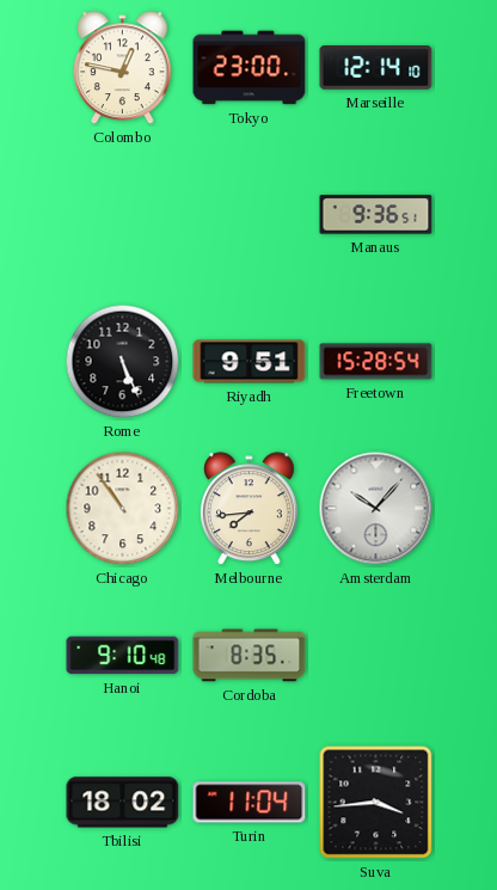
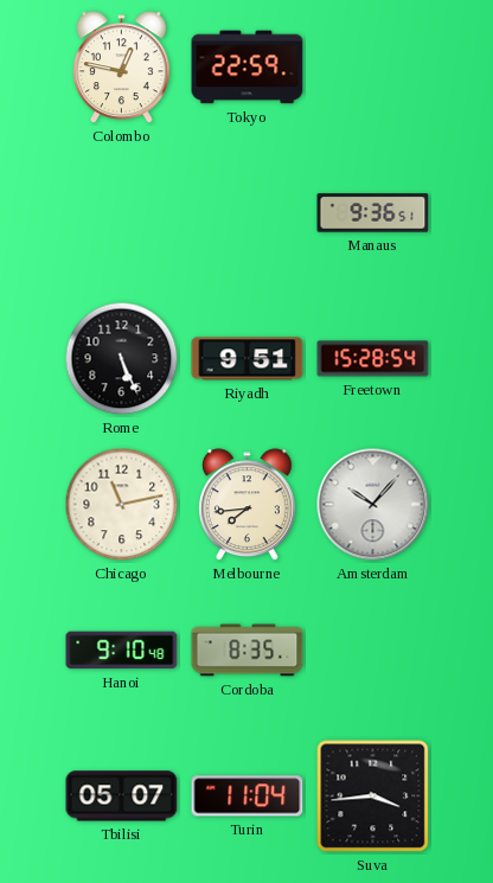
Tokyo: 23:00 -> 22:59 (248, 68)
Marseille: 12:14 -> none (376, 68)
Chicago: 10:54 -> 11:13 (122, 505)
Tbilisi: 18:02 -> 05:07 (122, 796)
